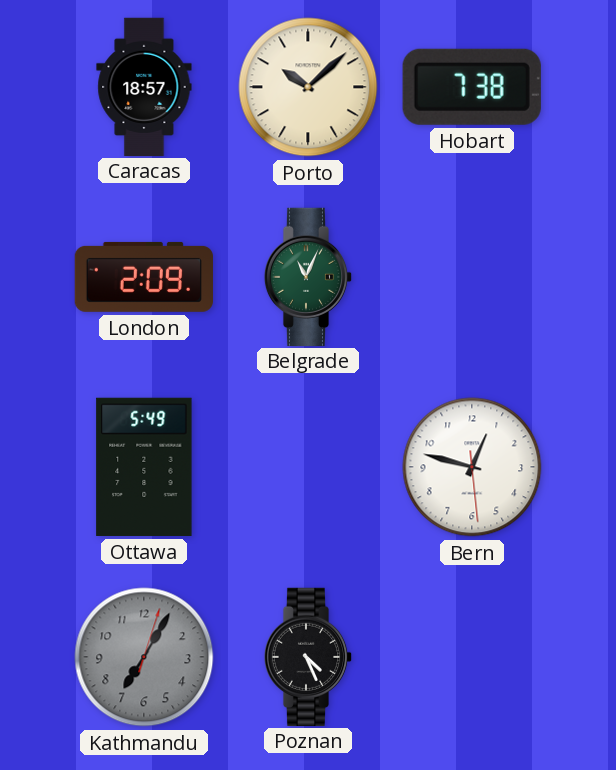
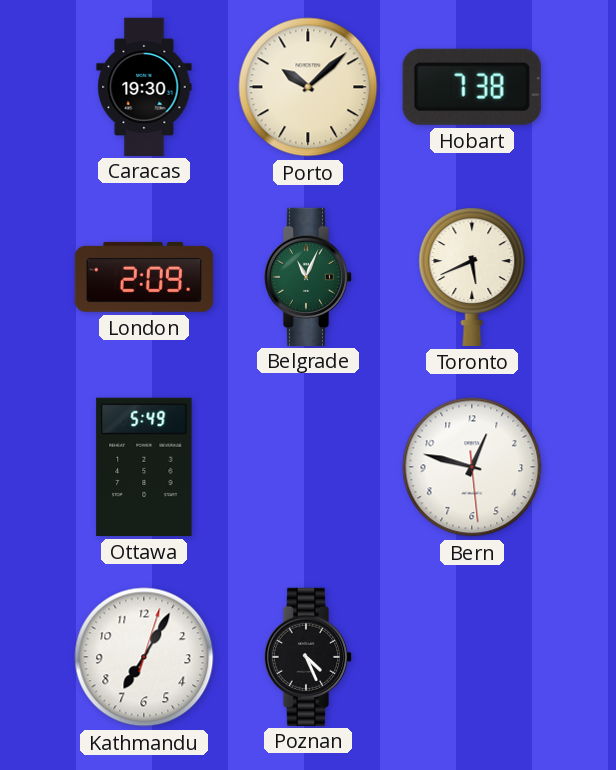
Caracas: 18:57 -> 19:30 (144, 86)
Toronto: none -> 5:41 (472, 277)
Kathmandu dial: grey -> white (144, 657)
